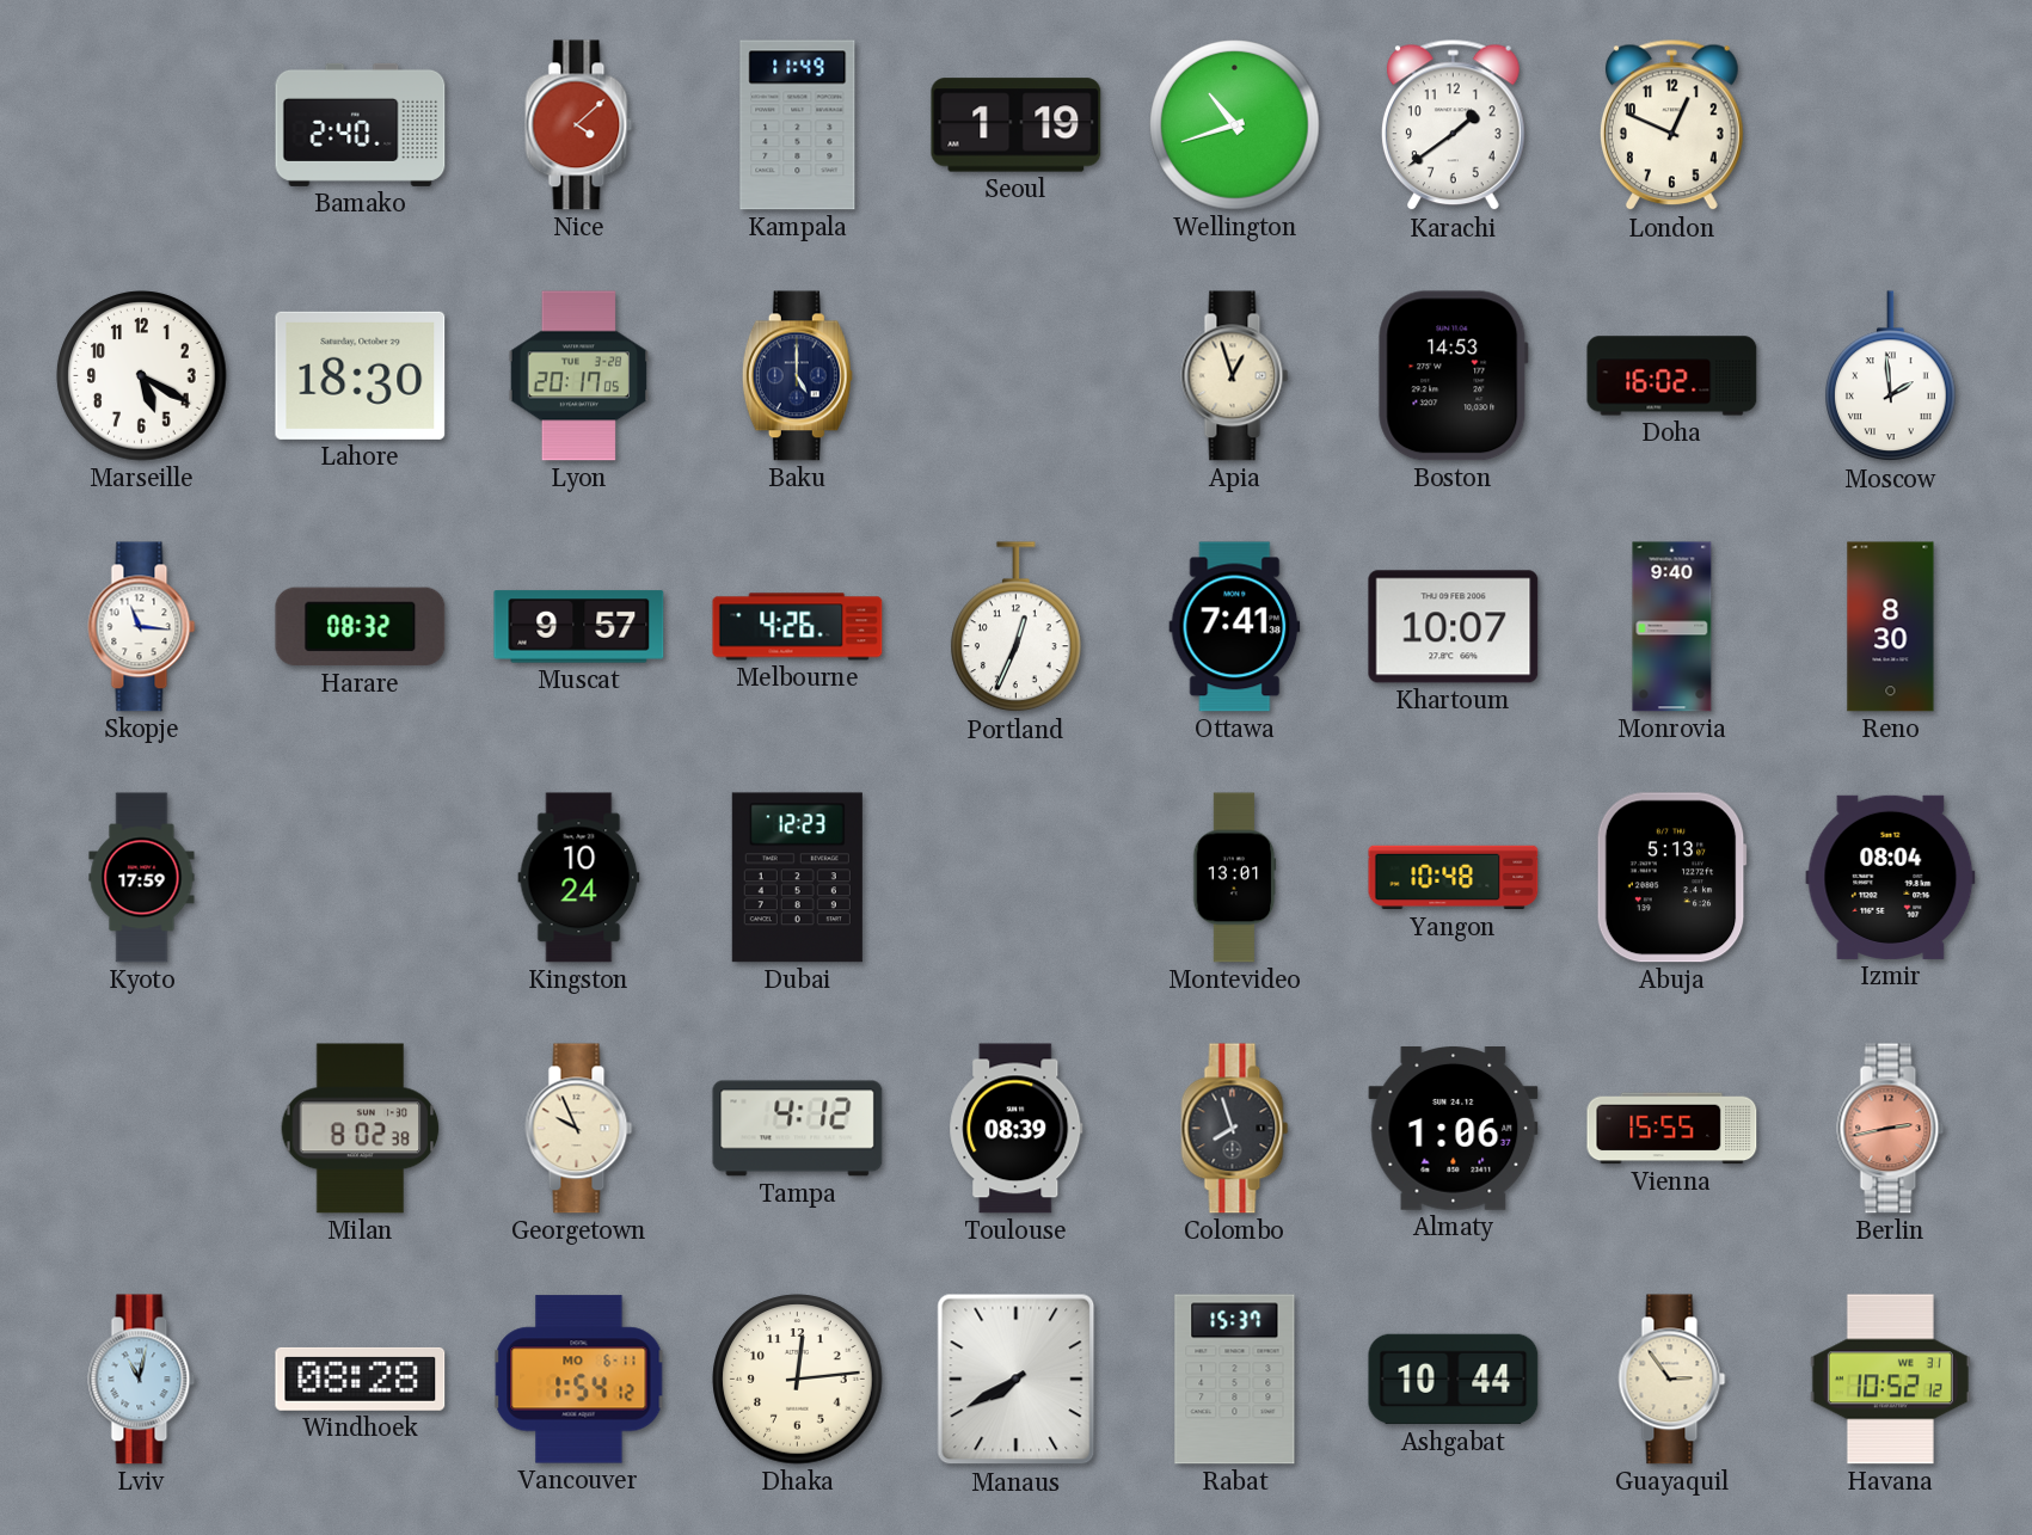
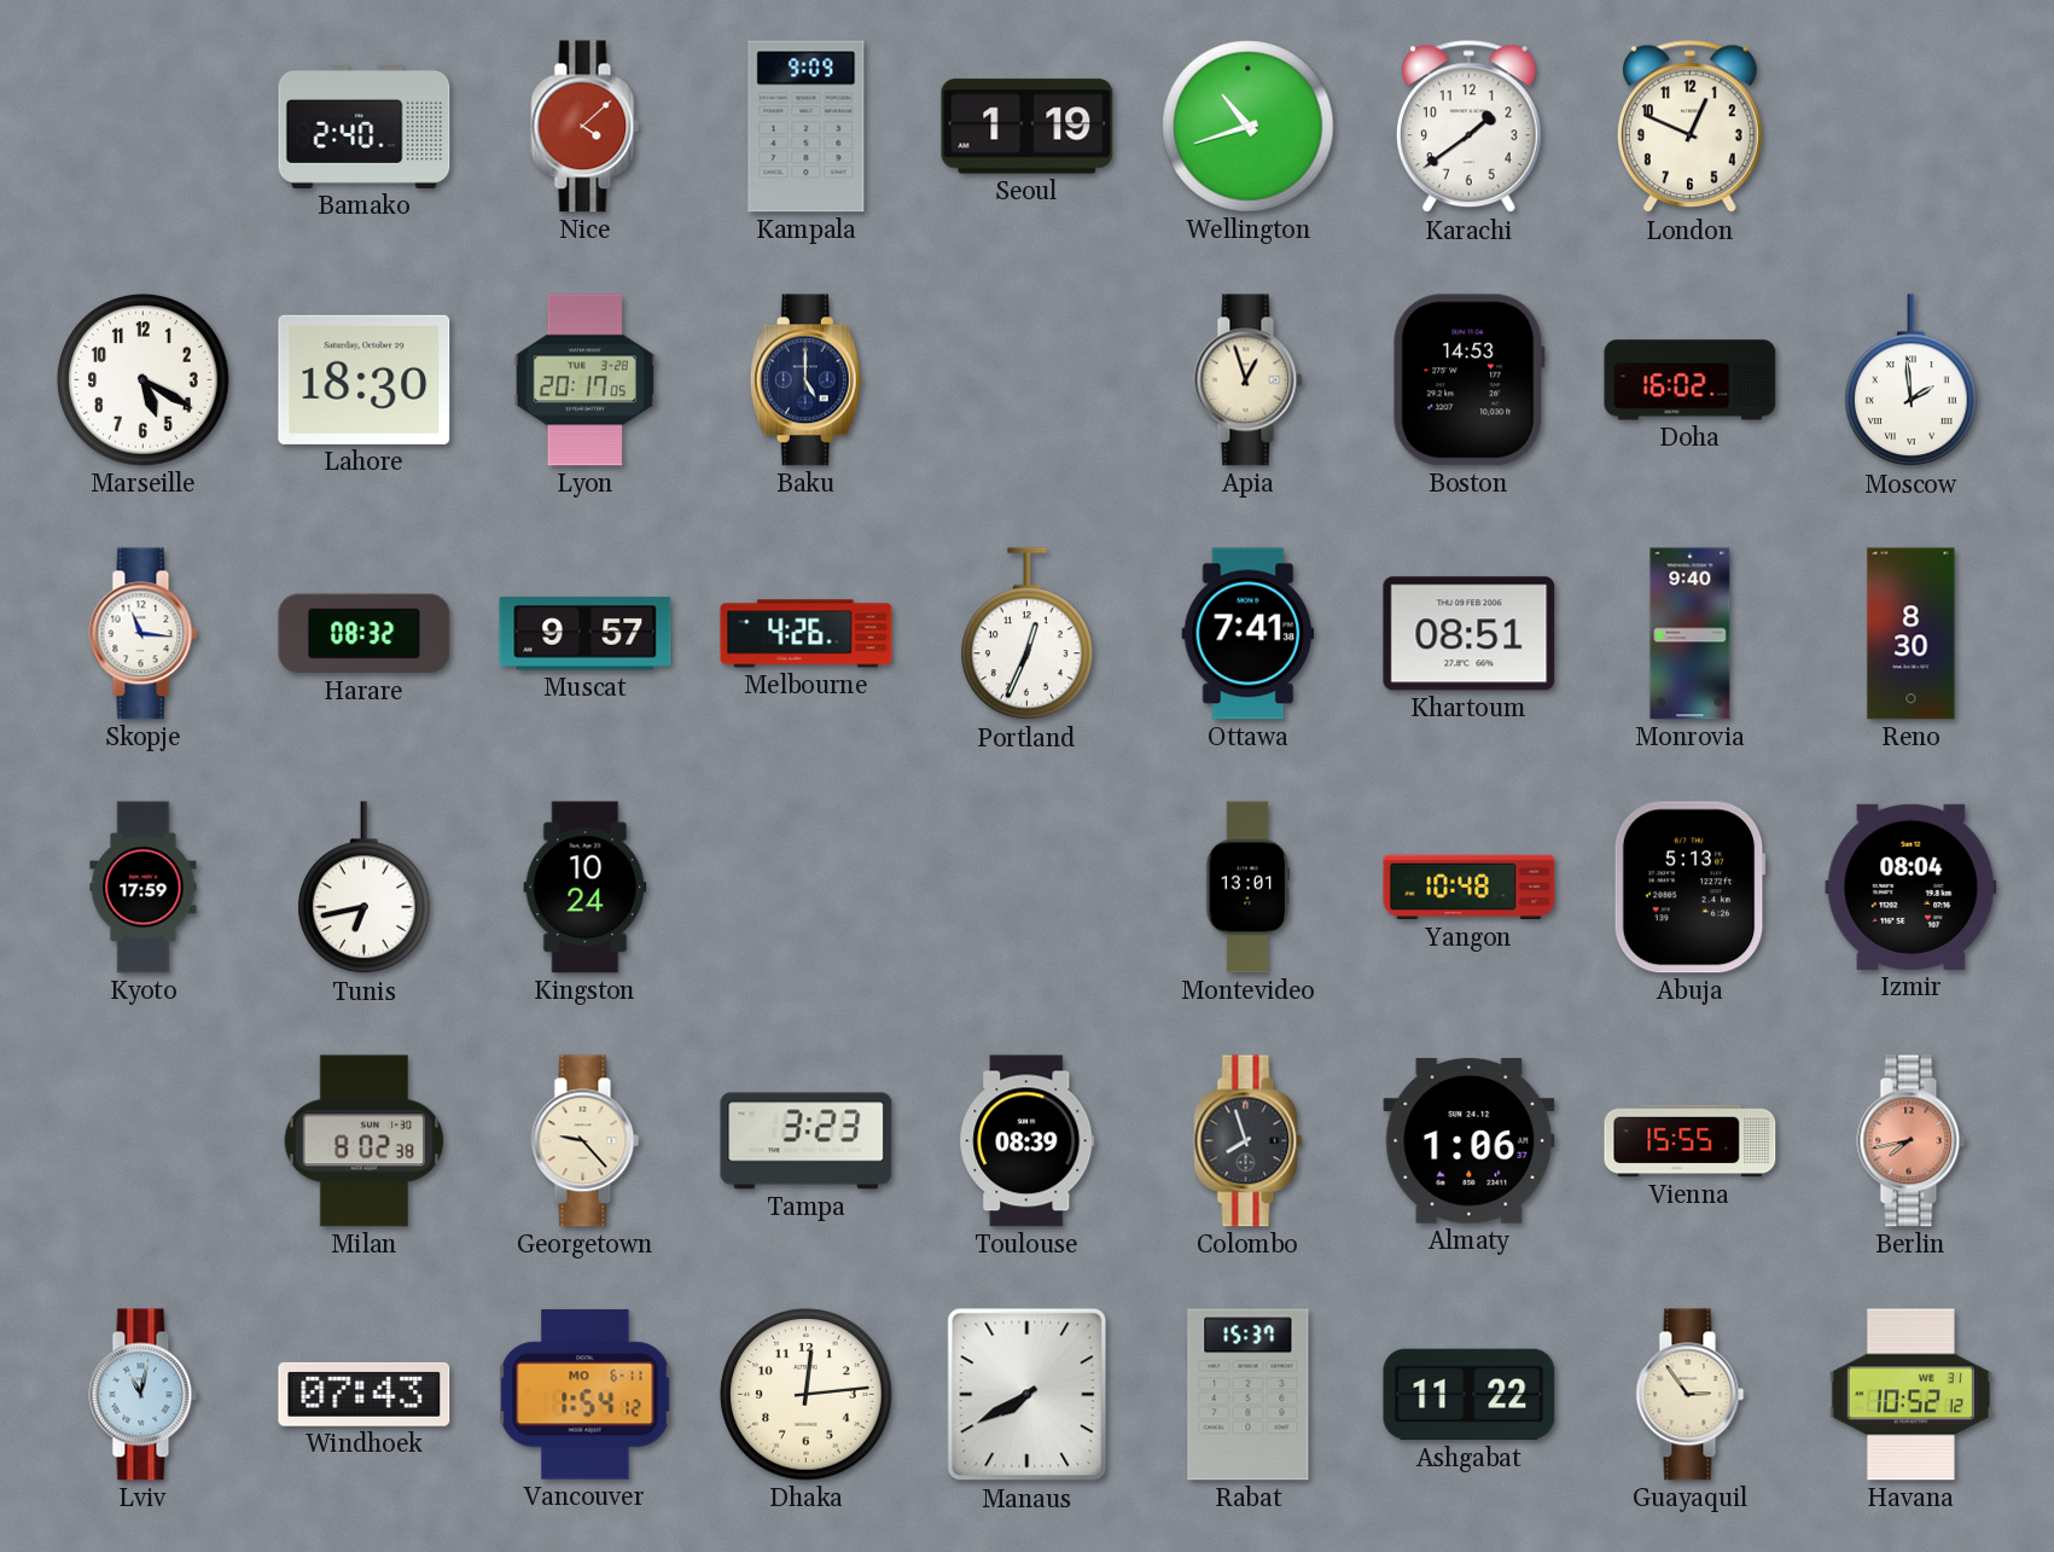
Kampala: 11:49 -> 9:09 (807, 127)
Khartoum: 10:07 -> 08:51 (1470, 634)
Tunis: none -> 6:43 (365, 888)
Dubai: 12:23 -> none (797, 878)
Georgetown: 9:56 -> 9:23 (586, 1141)
Tampa: 4:12 -> 3:23 (807, 1141)
Berlin: 2:43 -> 7:43 (1912, 1141)
Windhoek: 08:28 -> 07:43 (365, 1394)
Ashgabat: 10:44 -> 11:22 (1470, 1395)
